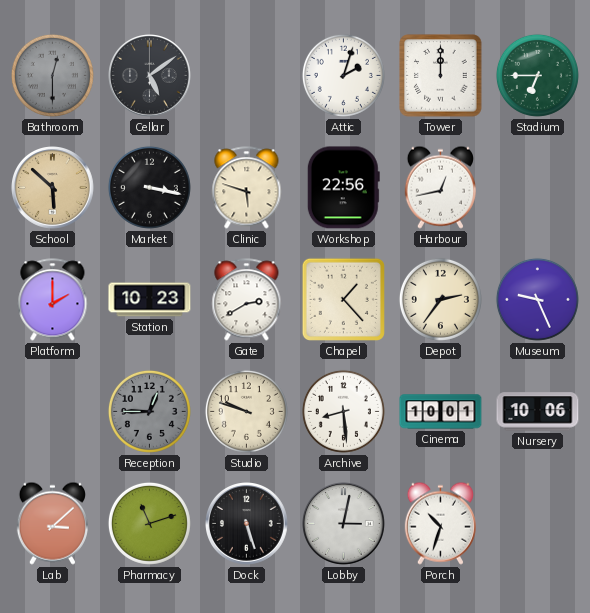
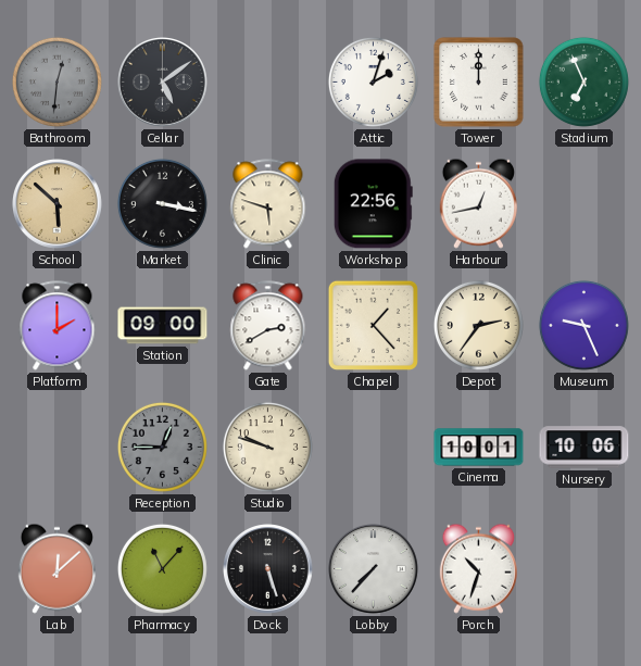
Bathroom: 12:30 -> 12:31 (56, 81)
Stadium: 6:45 -> 6:56 (583, 81)
Station: 10:23 -> 09:00 (163, 326)
Archive: 8:29 -> none (343, 411)
Lab: 3:08 -> 12:08 (56, 568)
Pharmacy: 11:12 -> 11:07 (162, 568)
Lobby: 3:02 -> 7:37 (374, 569)
